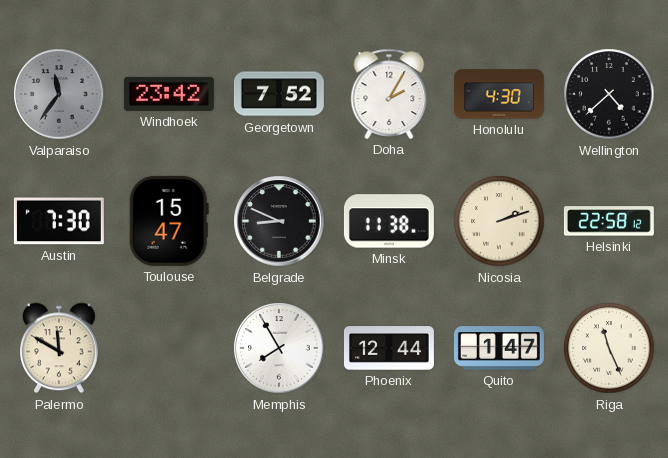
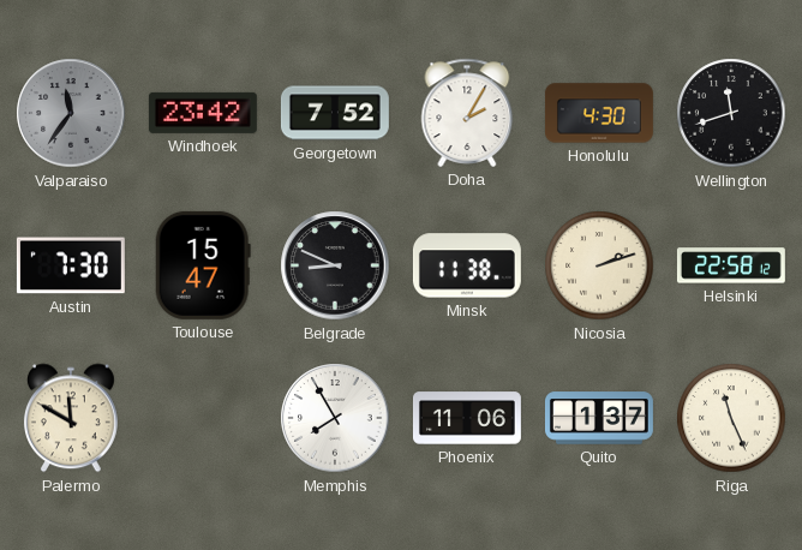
Wellington: 4:38 -> 11:42 (731, 113)
Phoenix: 12:44 -> 11:06 (467, 418)
Quito: 1:47 -> 1:37 (599, 418)
